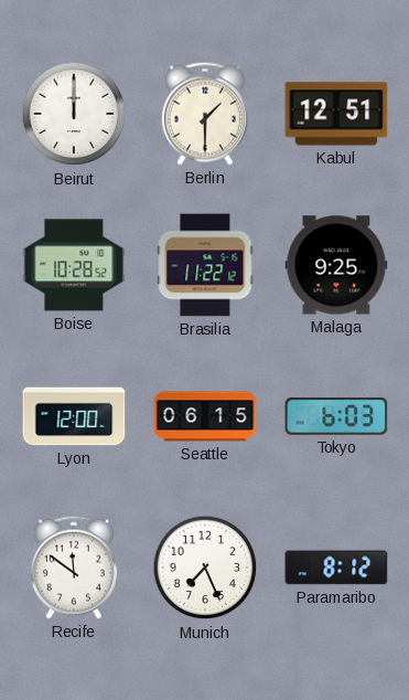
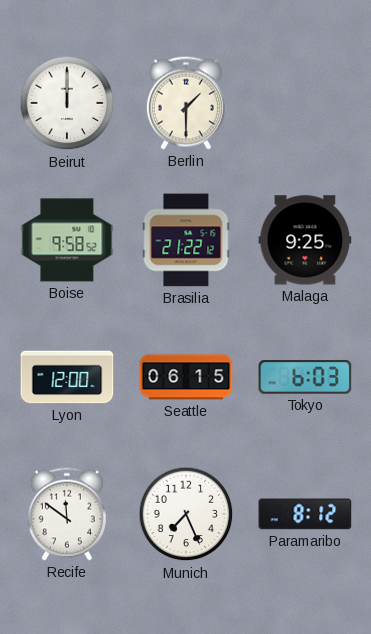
Kabul: 12:51 -> none (336, 114)
Boise: 10:28 -> 9:58 (67, 240)
Brasilia: 11:22 -> 21:22 (186, 240)
